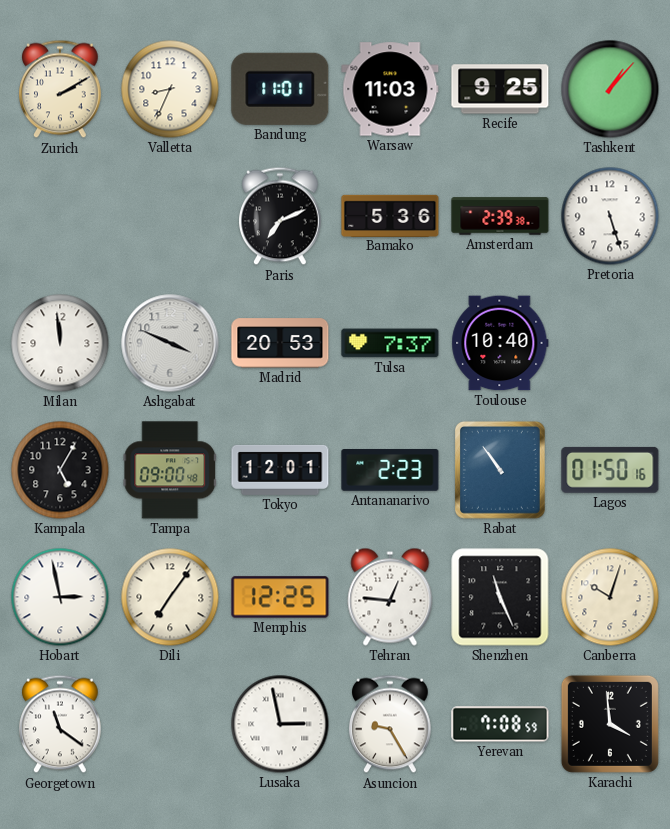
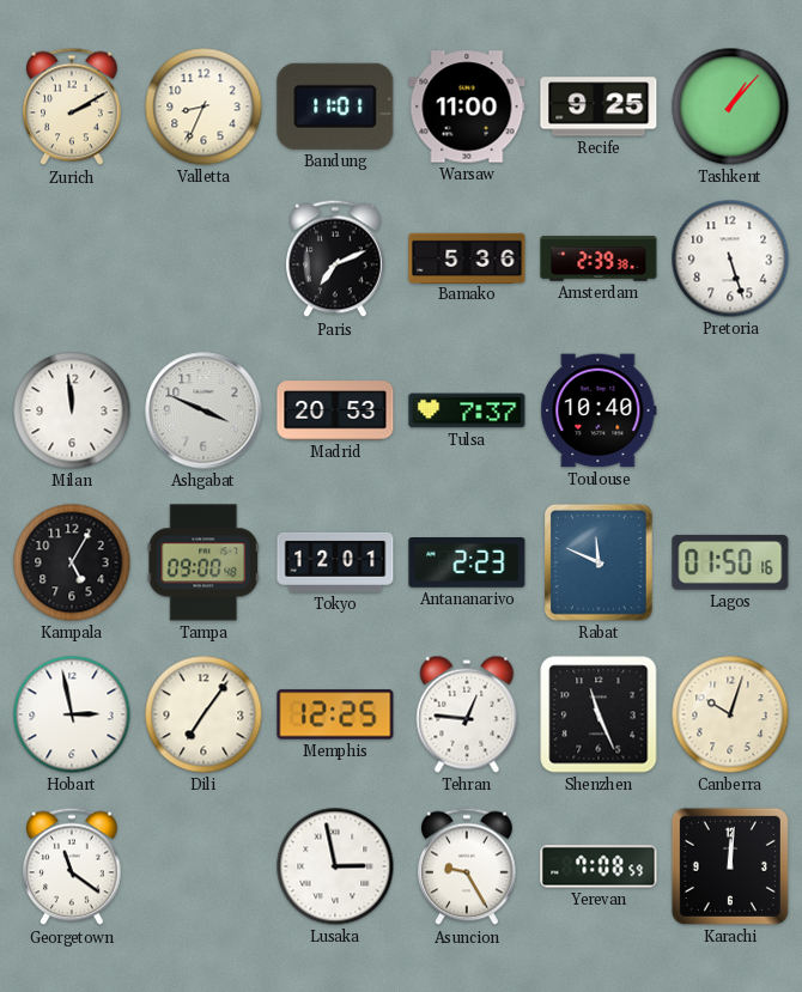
Warsaw: 11:03 -> 11:00 (467, 106)
Rabat: 10:54 -> 11:49 (599, 562)
Karachi: 3:59 -> 12:01 (730, 866)
